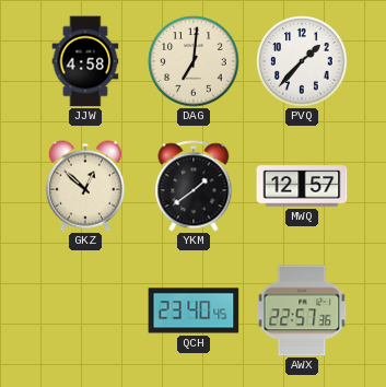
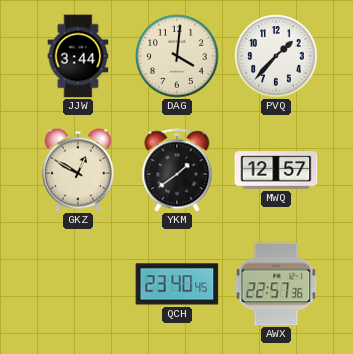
JJW: 4:58 -> 3:44 (78, 56)
DAG: 7:01 -> 4:01 (177, 56)
GKZ: 12:52 -> 12:50 (78, 170)
